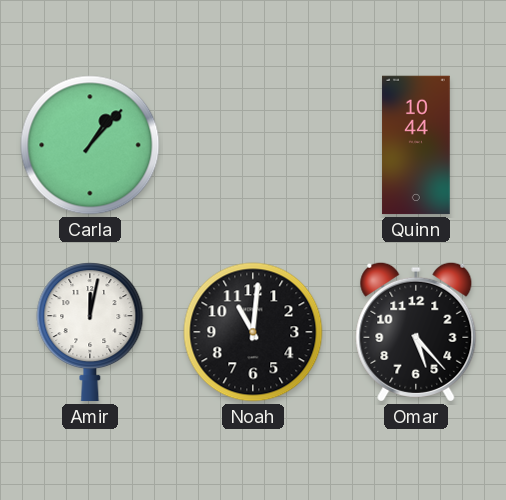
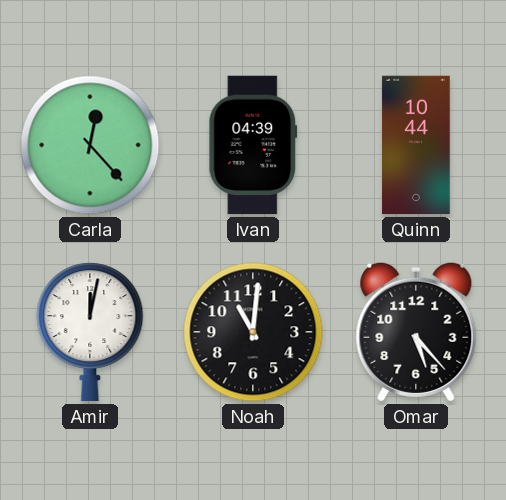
Carla: 1:07 -> 12:23 (90, 145)
Ivan: none -> 04:39 (253, 145)
